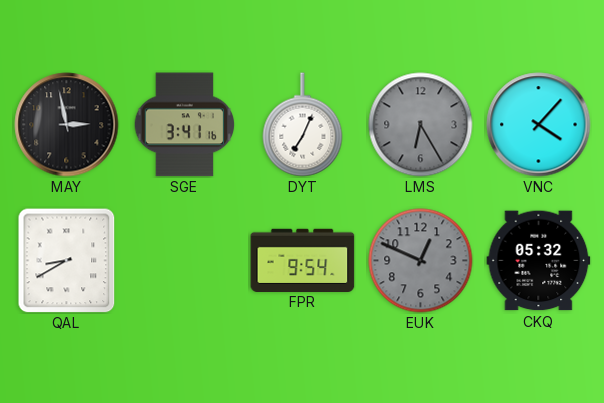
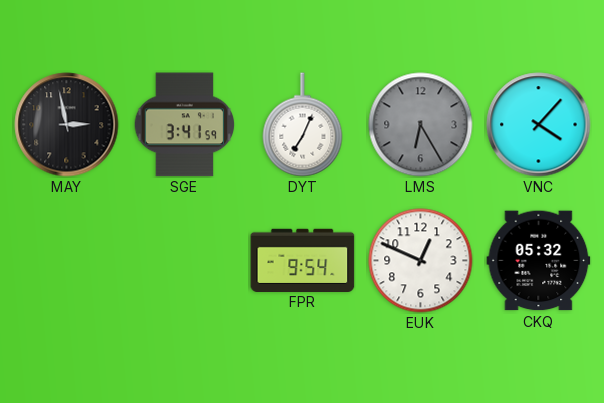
SGE: 3:41:16 -> 3:41:59 (185, 125)
QAL: 8:40 -> none (67, 261)
EUK dial: grey -> white (421, 261)
